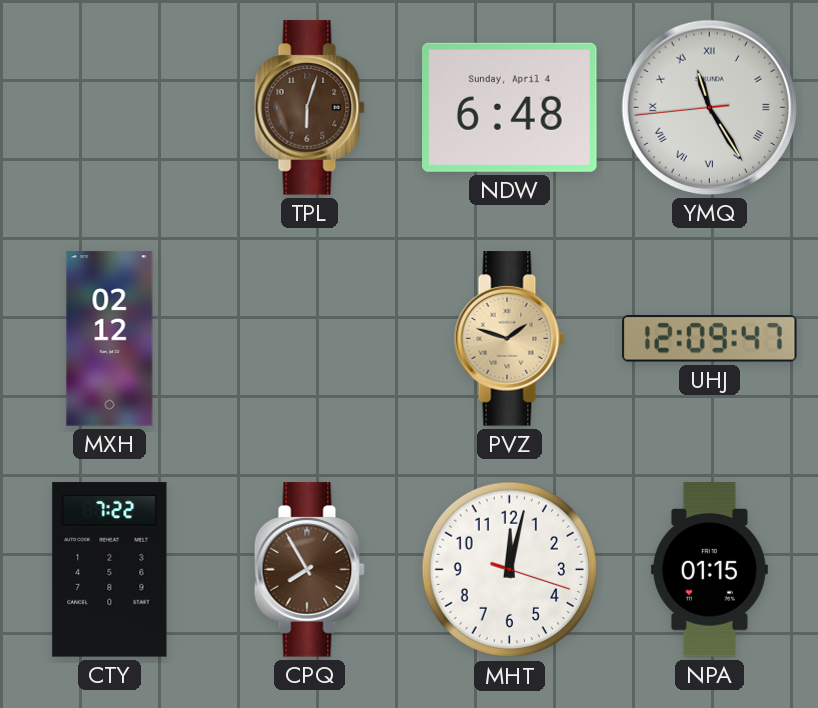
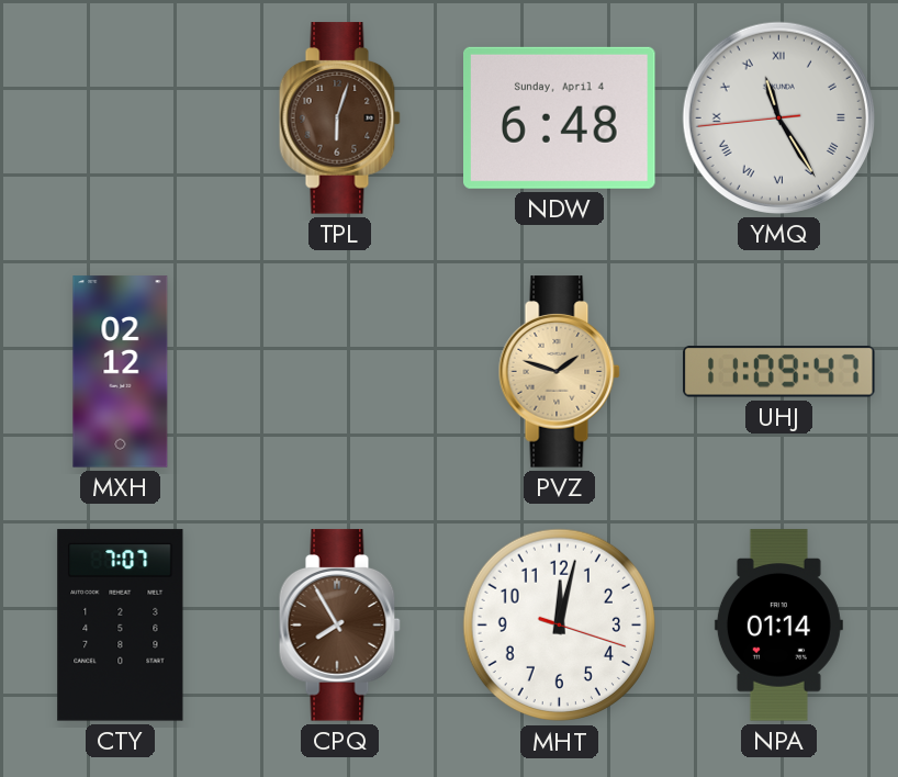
UHJ: 12:09 -> 11:09 (779, 372)
CTY: 7:22 -> 7:07 (121, 626)
NPA: 01:15 -> 01:14 (778, 626)
